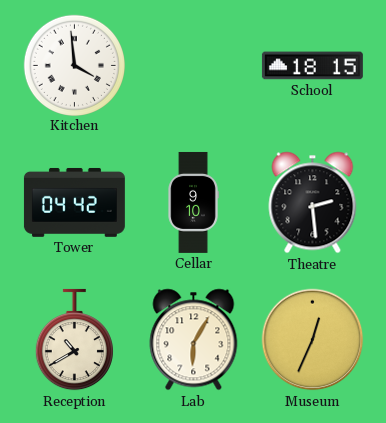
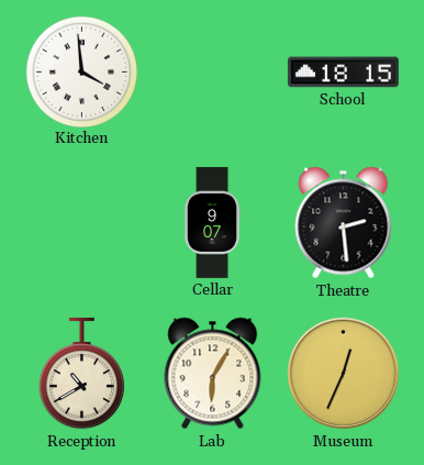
Tower: 04:42 -> none (74, 202)
Cellar: 9:10 -> 9:07 (212, 222)
